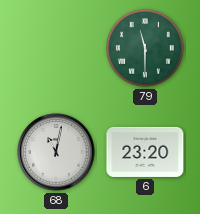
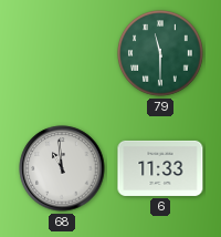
68: 11:02 -> 10:59 (62, 168)
6: 23:20 -> 11:33 (160, 168)
